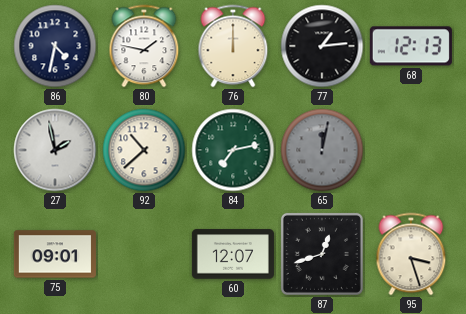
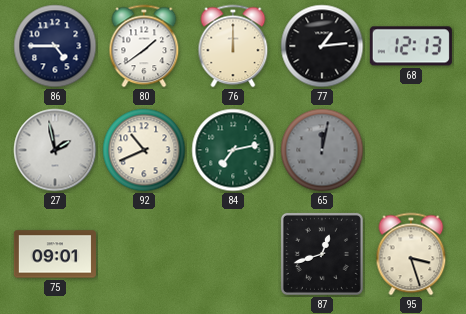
86: 4:32 -> 4:45 (55, 46)
80: 1:47 -> 1:39 (144, 46)
92: 10:38 -> 10:41 (144, 150)
60: 12:07 -> none (233, 254)
